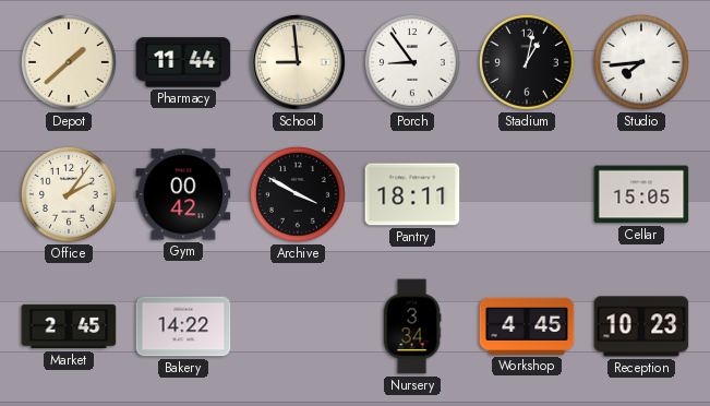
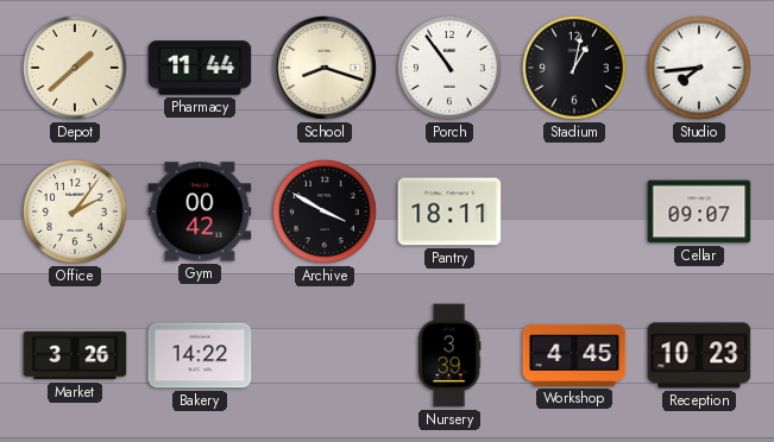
School: 8:59 -> 8:18 (325, 68)
Porch: 8:54 -> 10:54 (449, 68)
Cellar: 15:05 -> 09:07 (699, 211)
Market: 2:45 -> 3:26 (75, 355)
Nursery: 3:34 -> 3:39 (449, 355)
